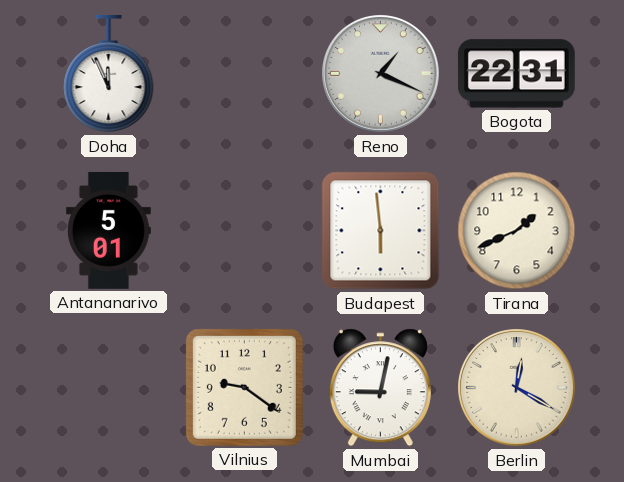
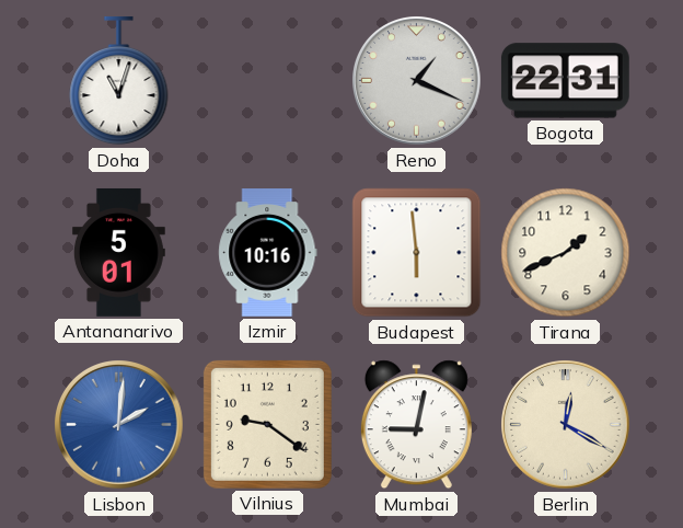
Doha: 11:56 -> 11:03 (119, 81)
Izmir: none -> 10:16 (268, 253)
Lisbon: none -> 2:01 (119, 425)
